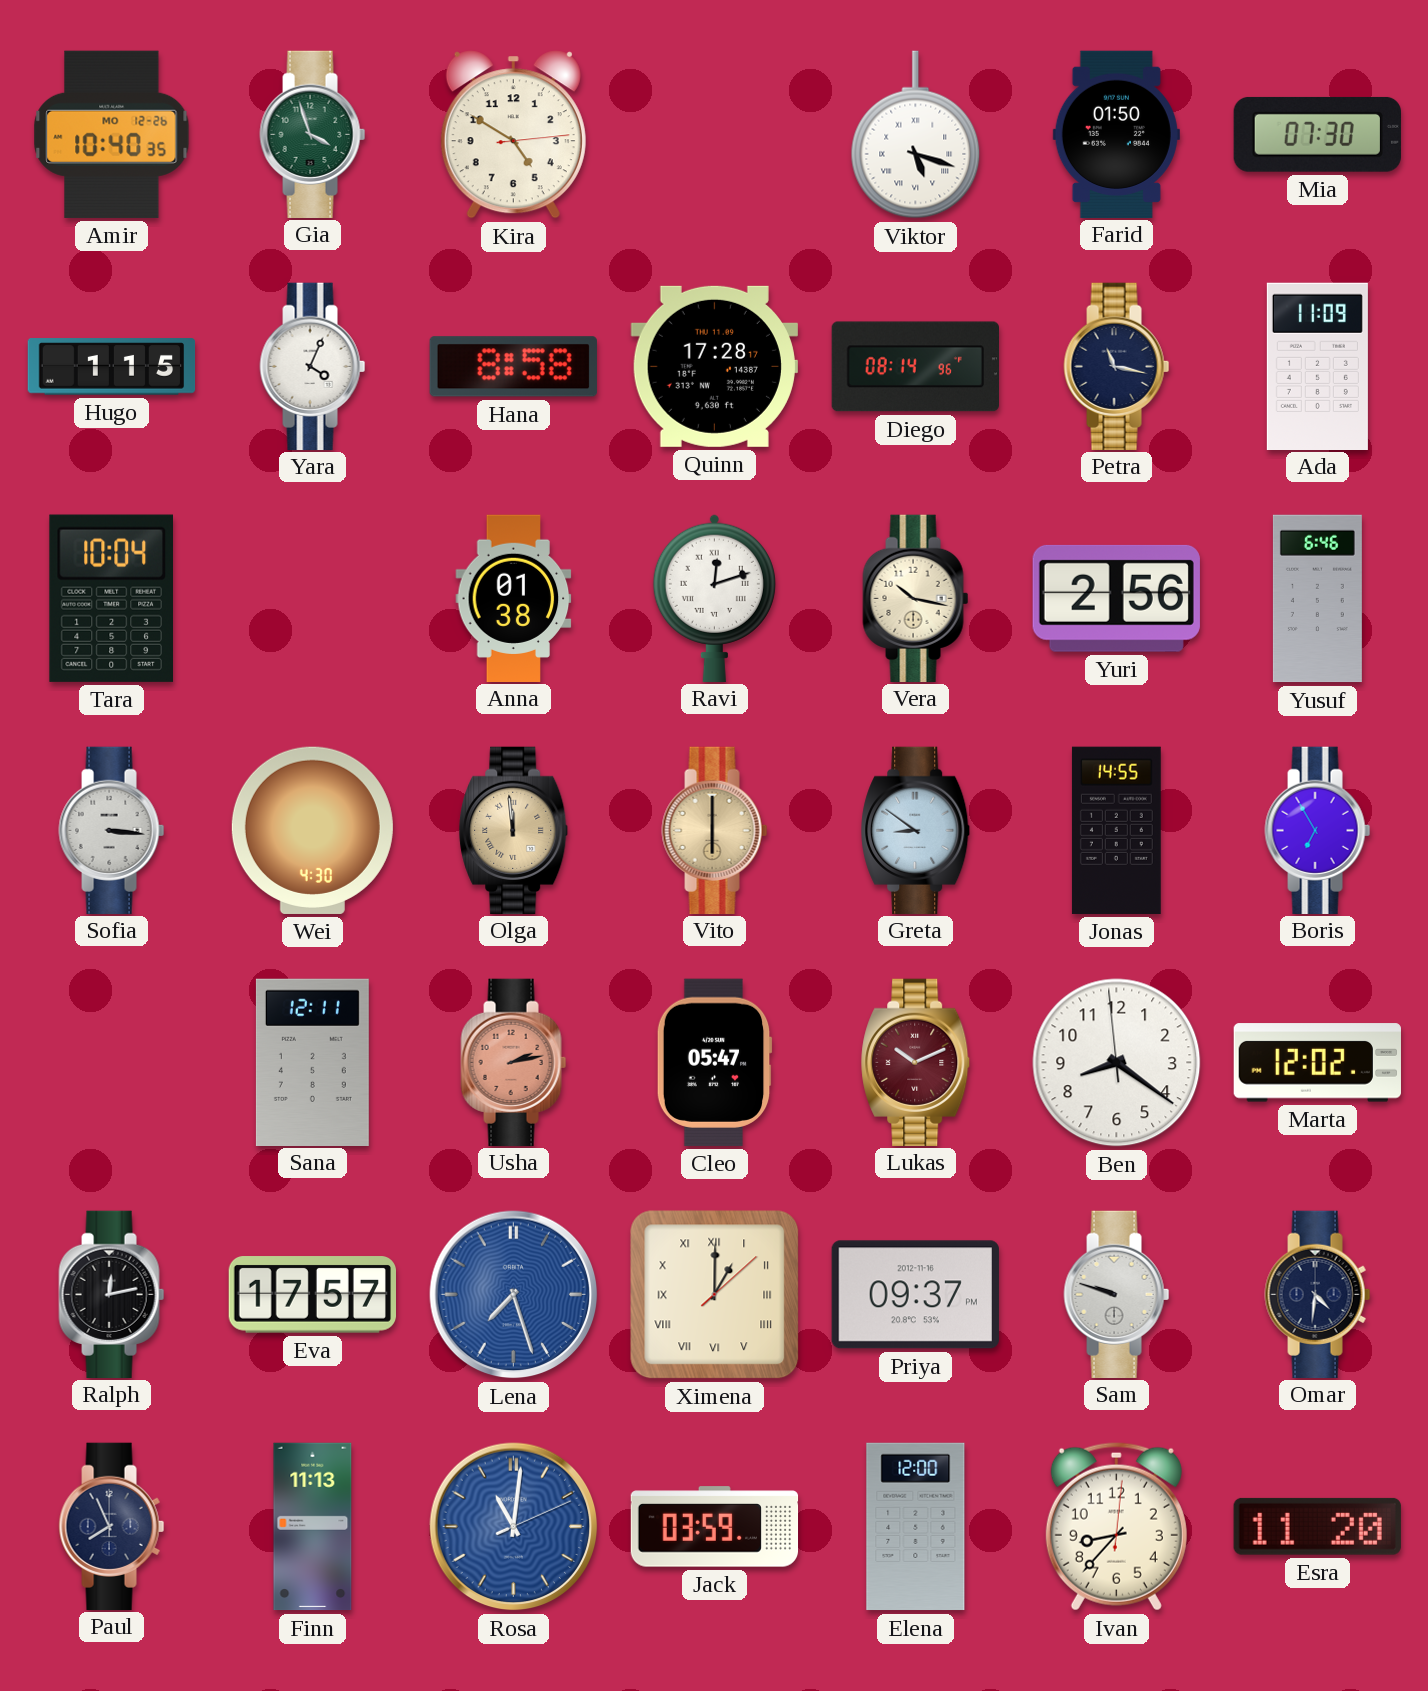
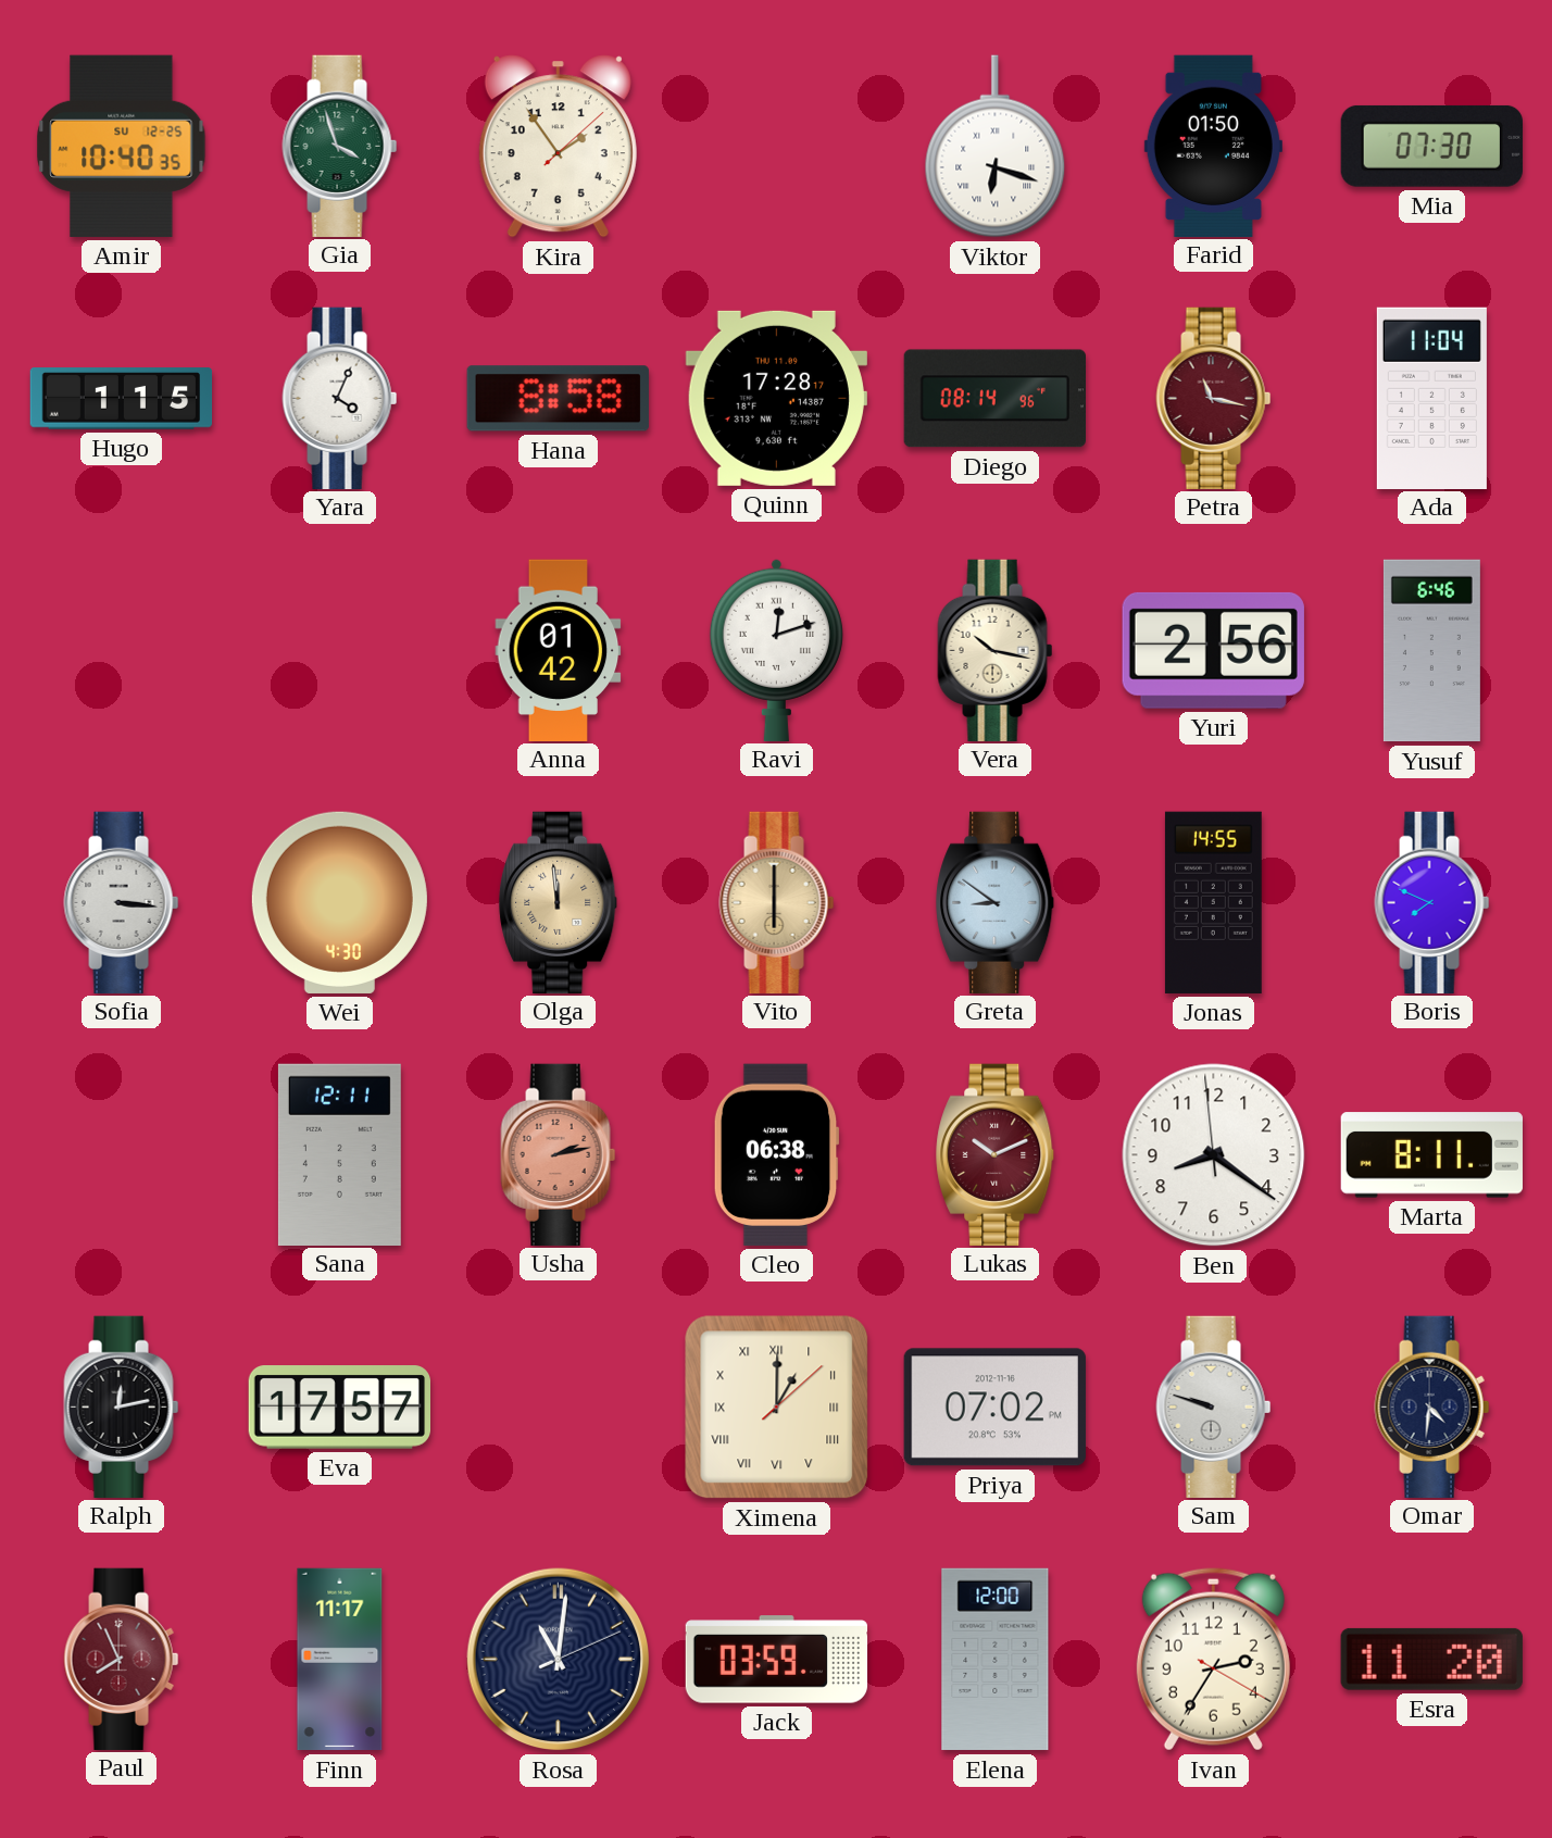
Amir date: MO 12-26 -> SU 12-25 (122, 146)
Kira: 4:50 -> 1:54 (558, 147)
Viktor: 5:18 -> 6:18 (996, 147)
Petra dial: navy -> burgundy (1214, 398)
Ada: 11:09 -> 11:04 (1431, 398)
Tara: 10:04 -> none (111, 598)
Anna: 01:38 -> 01:42 (559, 650)
Boris: 6:55 -> 7:49 (1432, 902)
Cleo: 05:47 -> 06:38 (776, 1154)
Marta: 12:02 -> 8:11 (1431, 1155)
Lena: 7:27 -> none (514, 1295)
Priya: 09:37 -> 07:02 (994, 1408)
Paul dial: navy -> burgundy (122, 1659)
Finn: 11:13 -> 11:17 (340, 1660)
Rosa dial: blue -> navy (559, 1660)
Ivan: 8:37 -> 2:35 (1213, 1660)
